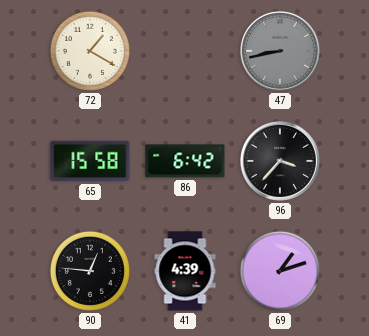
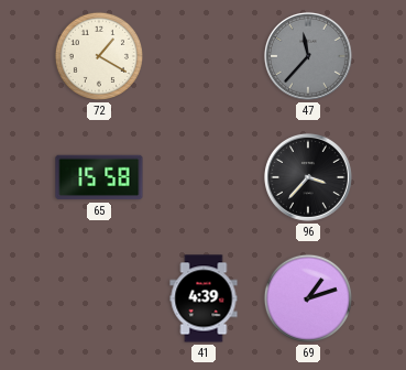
47: 8:43 -> 11:37 (308, 56)
86: 6:42 -> none (185, 161)
90: 12:46 -> none (90, 271)
